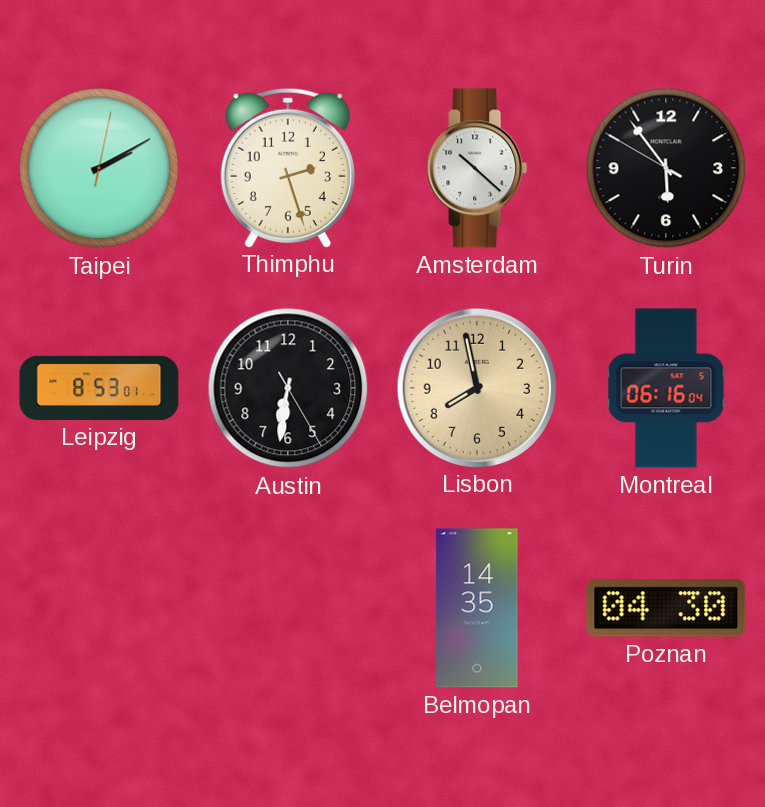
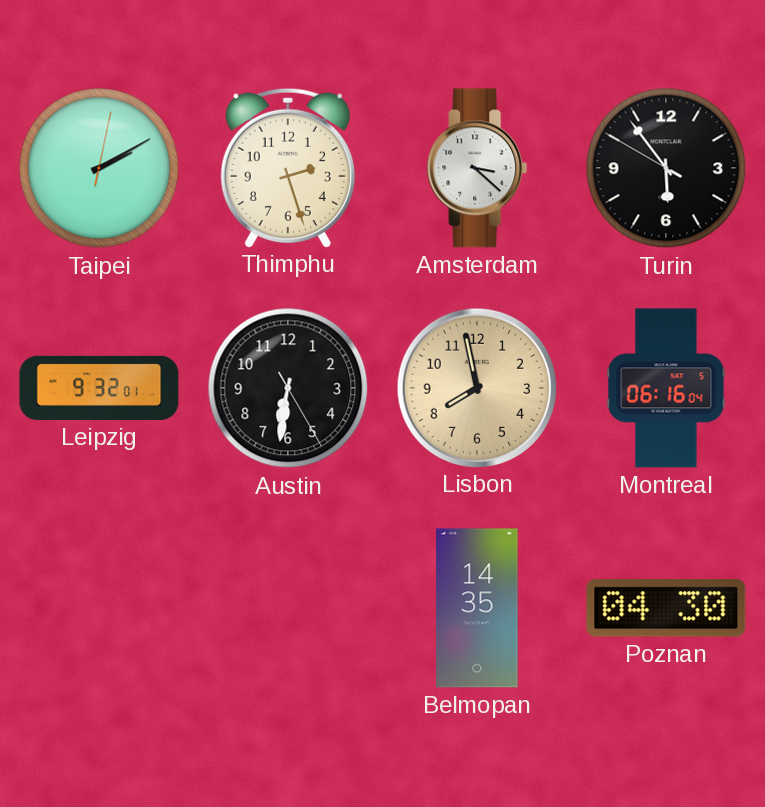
Amsterdam: 10:22 -> 3:22 (477, 168)
Leipzig: 8:53 -> 9:32 (99, 388)
